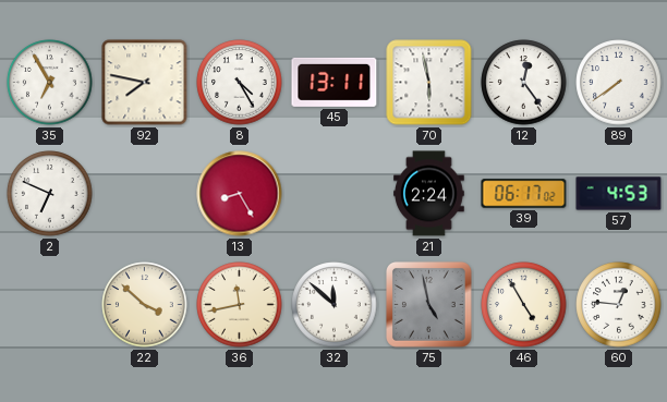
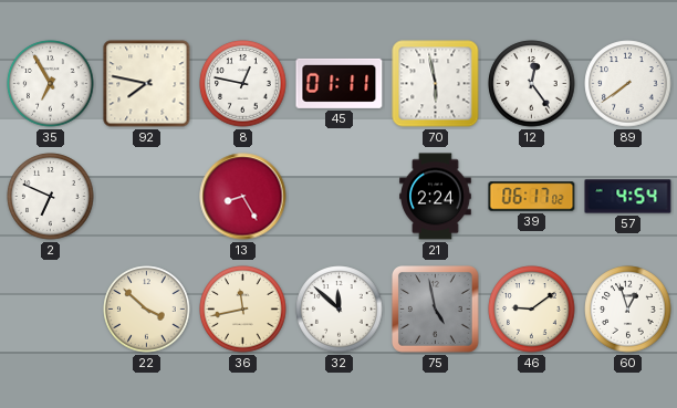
8: 4:25 -> 12:47 (243, 84)
45: 13:11 -> 01:11 (340, 83)
57: 4:53 -> 4:54 (628, 197)
46: 4:55 -> 9:09 (532, 310)
60: 12:46 -> 12:57 (628, 310)
